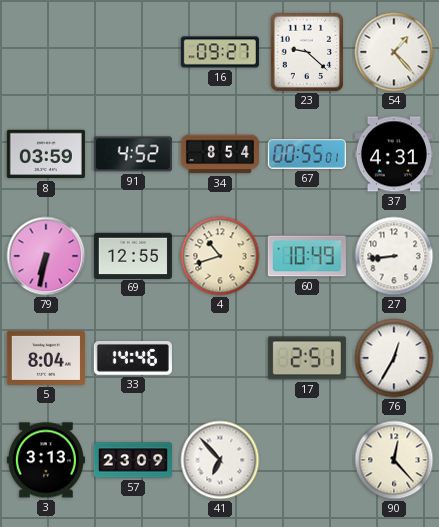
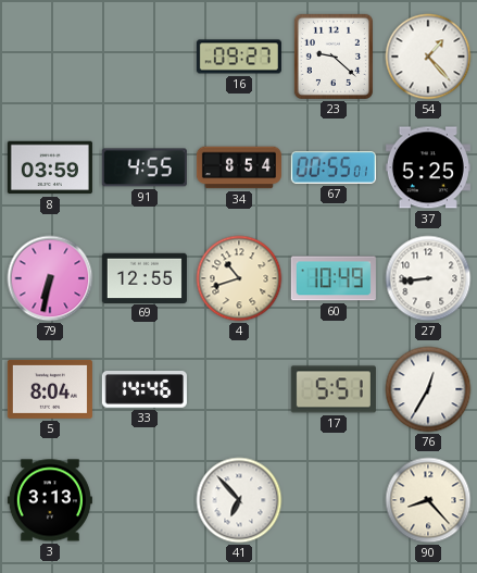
91: 4:52 -> 4:55 (145, 167)
37: 4:31 -> 5:25 (428, 167)
17: 2:51 -> 5:51 (334, 389)
57: 23:09 -> none (133, 460)
90: 12:23 -> 8:23 (428, 500)
